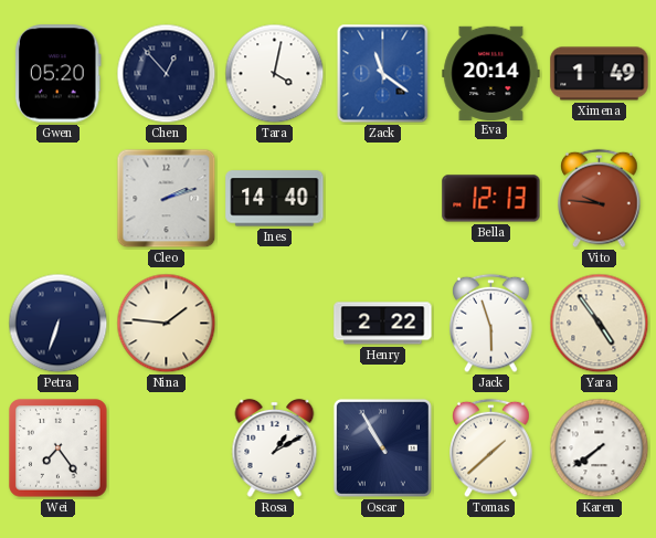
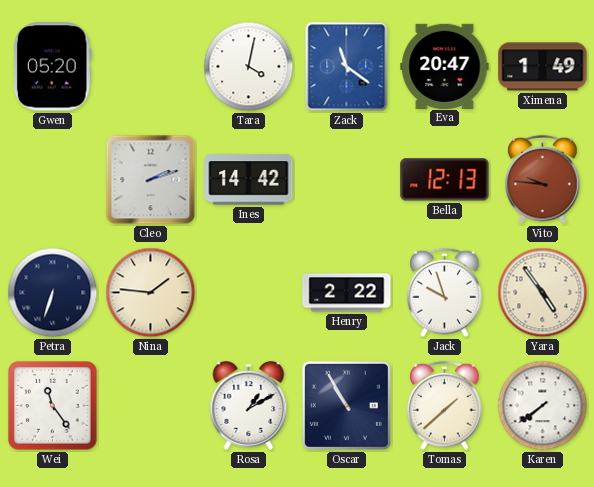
Chen: 12:53 -> none (167, 74)
Eva: 20:14 -> 20:47 (445, 66)
Ines: 14:40 -> 14:42 (249, 180)
Jack: 5:57 -> 9:57 (445, 293)
Wei: 7:24 -> 11:24 (53, 406)
